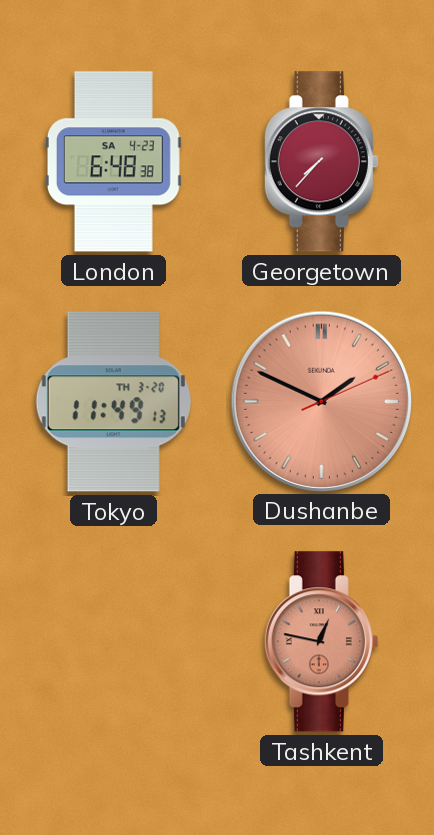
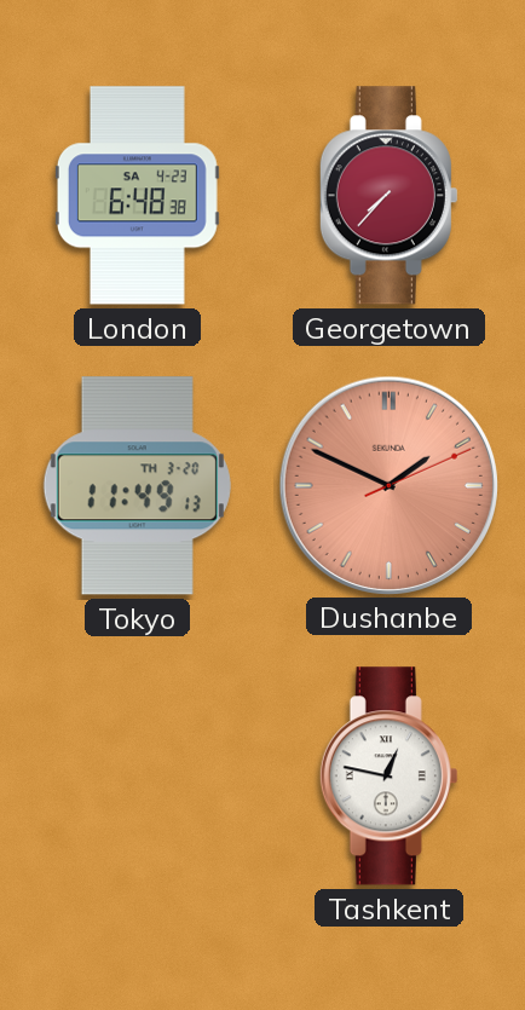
Tashkent dial: salmon -> white (388, 777)
